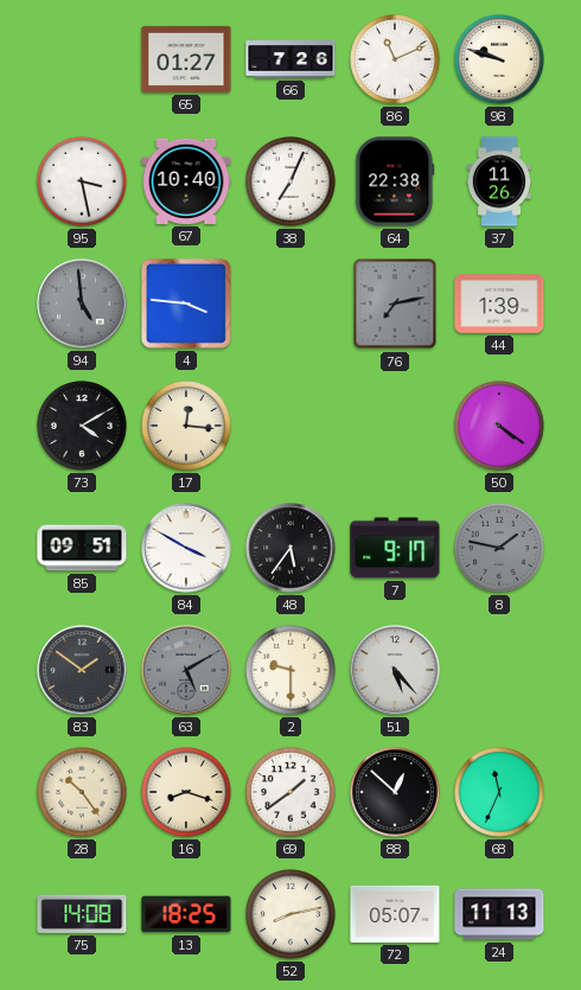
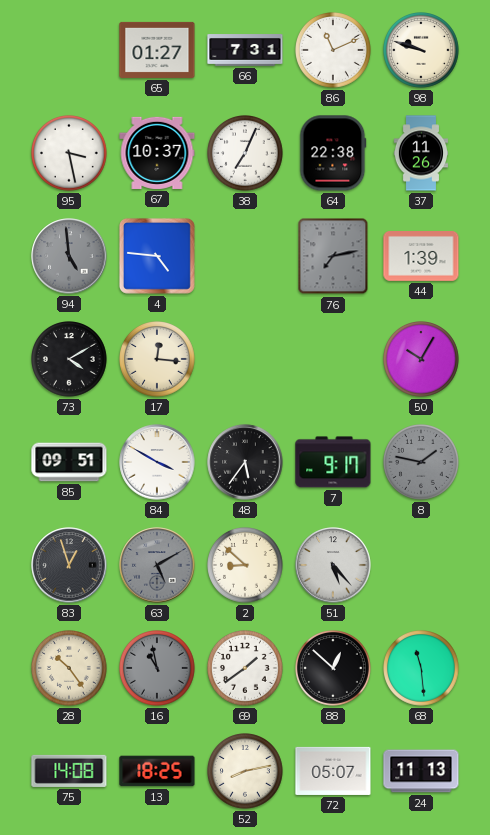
66: 7:26 -> 7:31 (245, 50)
67: 10:40 -> 10:37 (157, 153)
4: 3:46 -> 4:46 (157, 256)
50: 4:21 -> 10:05 (422, 360)
83: 1:51 -> 12:57 (69, 565)
2: 9:30 -> 8:52 (246, 566)
16: 8:18 -> 10:58 (158, 669)
16 dial: cream -> grey (158, 669)
68: 11:34 -> 11:29 (422, 669)
